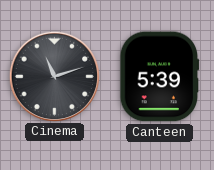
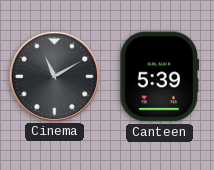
Cinema: 11:12 -> 11:10 (54, 76)
